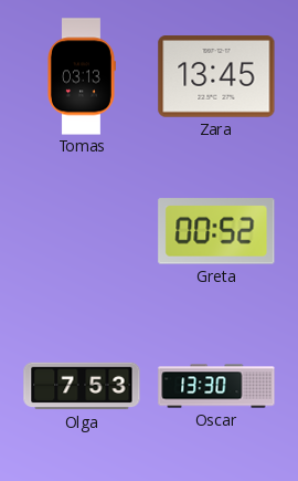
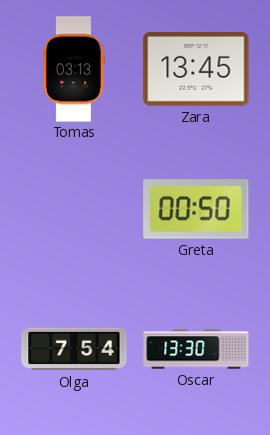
Greta: 00:52 -> 00:50 (196, 209)
Olga: 7:53 -> 7:54 (74, 349)
